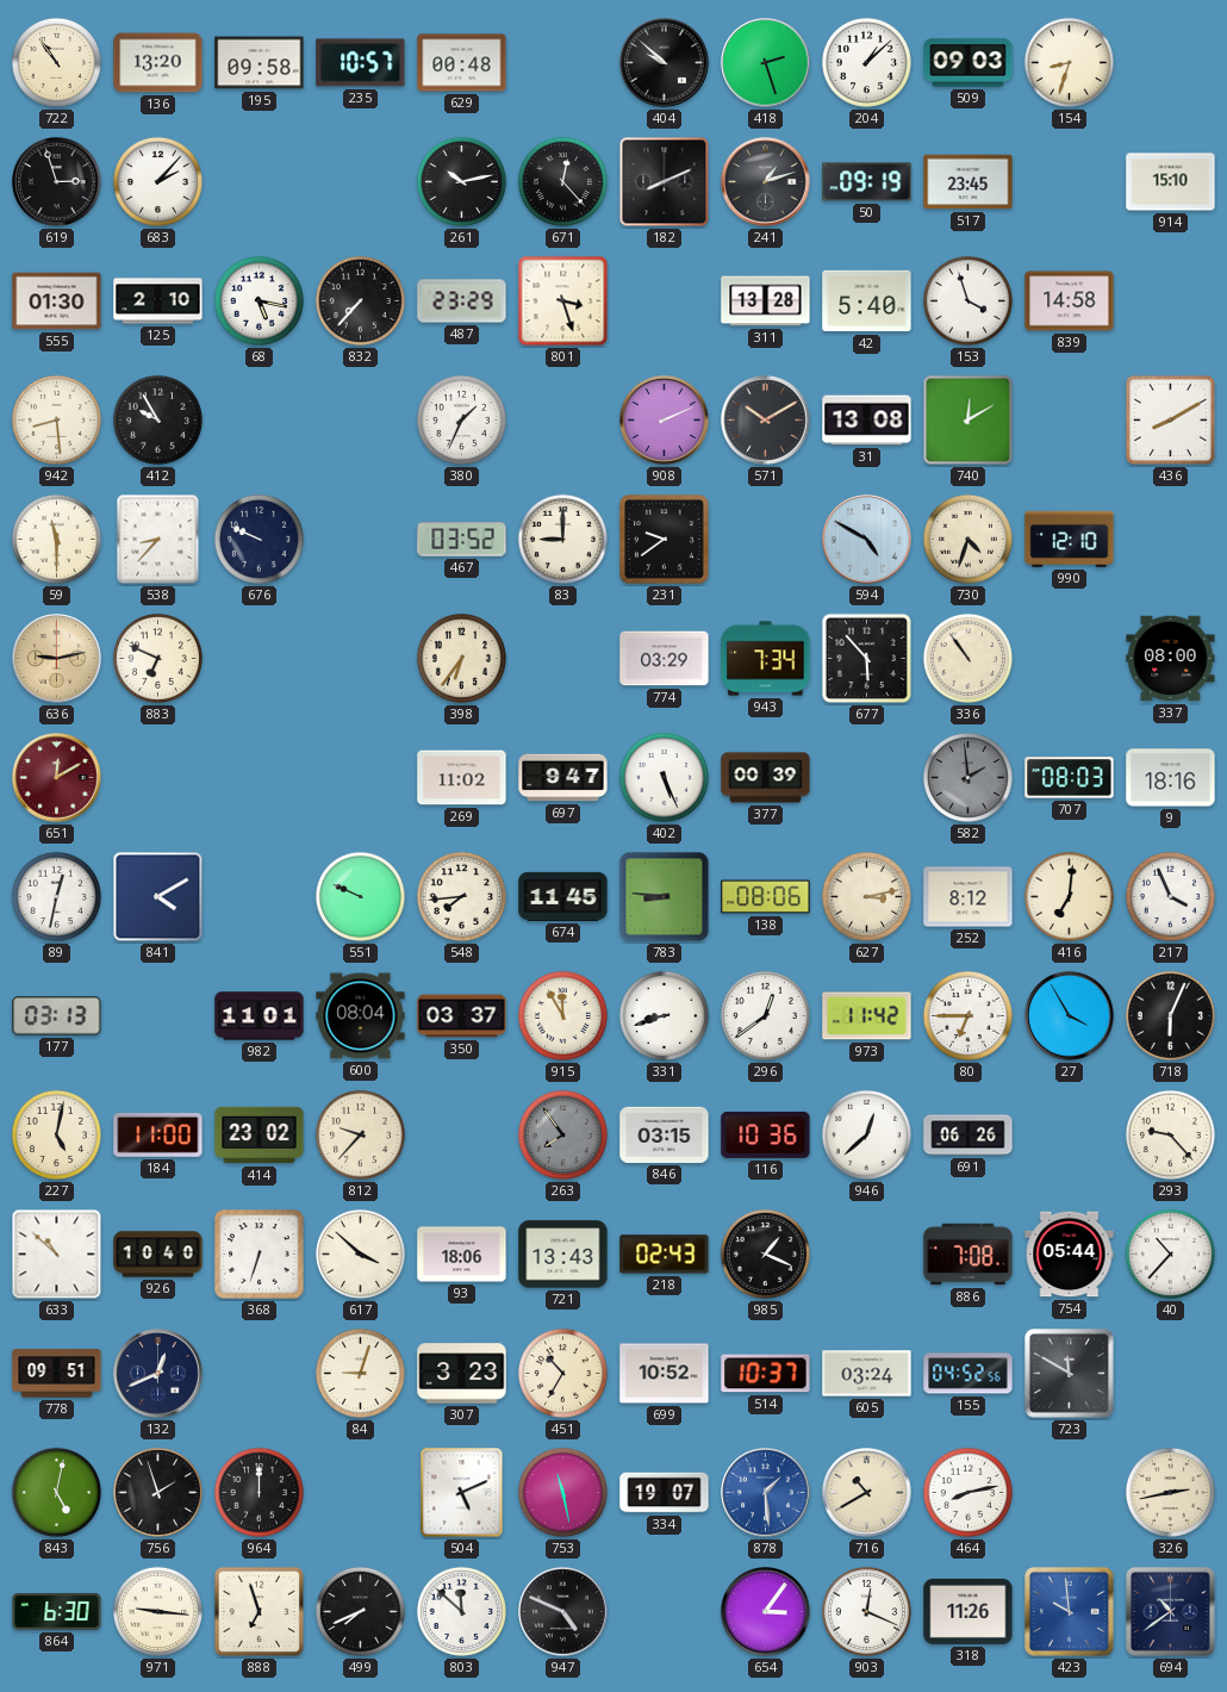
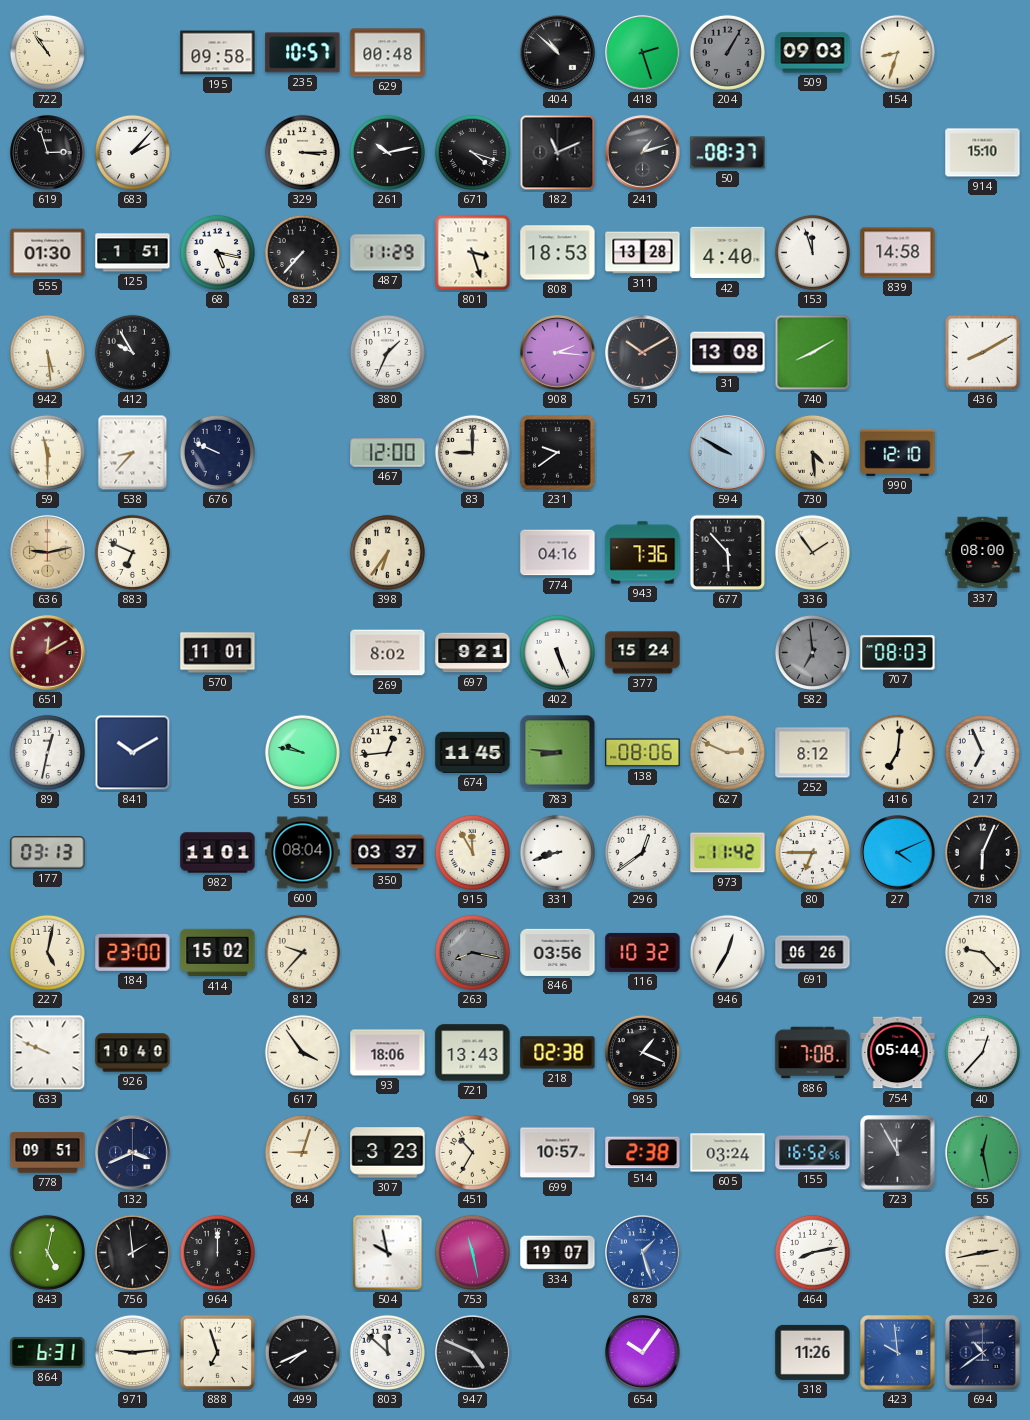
136: 13:20 -> none (158, 63)
404: 9:52 -> 10:52 (558, 53)
204: 1:08 -> 1:05 (727, 52)
204 dial: white -> grey (727, 52)
329: none -> 3:15 (302, 152)
671: 12:23 -> 4:18 (472, 152)
182: 8:11 -> 11:11 (558, 153)
50: 09:19 -> 08:37 (728, 153)
517: 23:45 -> none (968, 182)
125: 2:10 -> 1:51 (133, 253)
487: 23:29 -> 11:29 (388, 253)
808: none -> 18:53 (558, 253)
42: 5:40 -> 4:40 (728, 253)
153: 3:57 -> 11:57 (812, 252)
942: 8:29 -> 5:29 (47, 352)
908: 2:11 -> 2:16 (558, 353)
740: 12:10 -> 8:10 (813, 353)
467: 03:52 -> 12:00 (388, 453)
594: 4:50 -> 9:50 (728, 453)
730: 4:33 -> 4:29 (812, 452)
774: 03:29 -> 04:16 (558, 553)
943: 7:34 -> 7:36 (643, 553)
336: 10:54 -> 1:54 (812, 552)
570: none -> 11:01 (218, 653)
269: 11:02 -> 8:02 (388, 653)
697: 9:47 -> 9:21 (473, 653)
377: 00:39 -> 15:24 (643, 653)
582: 1:59 -> 6:59 (812, 652)
9: 18:16 -> none (1171, 778)
841: 4:10 -> 10:10 (133, 753)
551: 9:49 -> 9:47 (302, 752)
548: 7:44 -> 12:44 (387, 752)
627: 3:13 -> 2:49 (727, 752)
217: 3:56 -> 6:56 (982, 752)
27: 3:55 -> 4:11 (898, 853)
184: 11:00 -> 23:00 (133, 952)
414: 23:02 -> 15:02 (218, 953)
263: 7:54 -> 8:17 (472, 952)
846: 03:15 -> 03:56 (558, 952)
116: 10:36 -> 10:32 (643, 952)
946: 12:38 -> 12:35 (727, 952)
633: 10:52 -> 9:49 (48, 1053)
368: 6:33 -> none (260, 1255)
617: 3:52 -> 3:54 (302, 1052)
218: 02:43 -> 02:38 (558, 1053)
40: 10:37 -> 12:37 (982, 1052)
132: 12:41 -> 3:41 (133, 1153)
699: 10:52 -> 10:57 (558, 1153)
514: 10:37 -> 2:38 (643, 1153)
155: 04:52 -> 16:52 (813, 1153)
723: 11:50 -> 11:55 (898, 1153)
55: none -> 12:28 (982, 1152)
756: 1:57 -> 1:59 (132, 1252)
504: 5:11 -> 9:58 (388, 1253)
878: 1:29 -> 1:27 (643, 1253)
716: 10:40 -> none (867, 1493)
864: 6:30 -> 6:31 (48, 1352)
971: 9:16 -> 9:14 (132, 1352)
654: 3:06 -> 10:06 (643, 1353)
903: 12:19 -> none (866, 1611)
